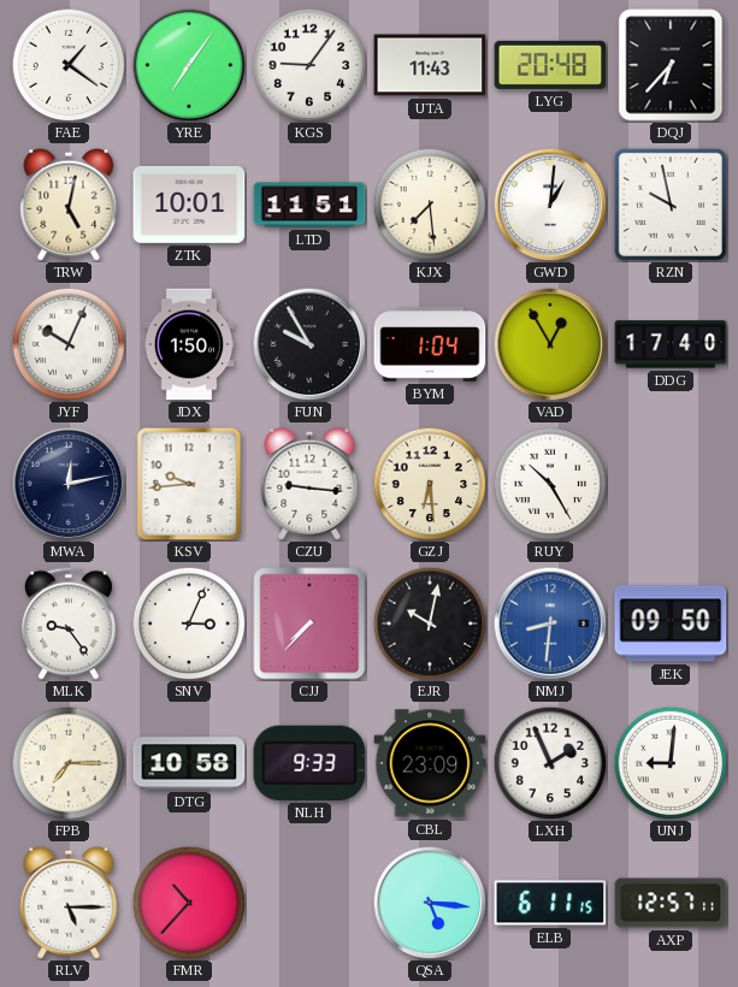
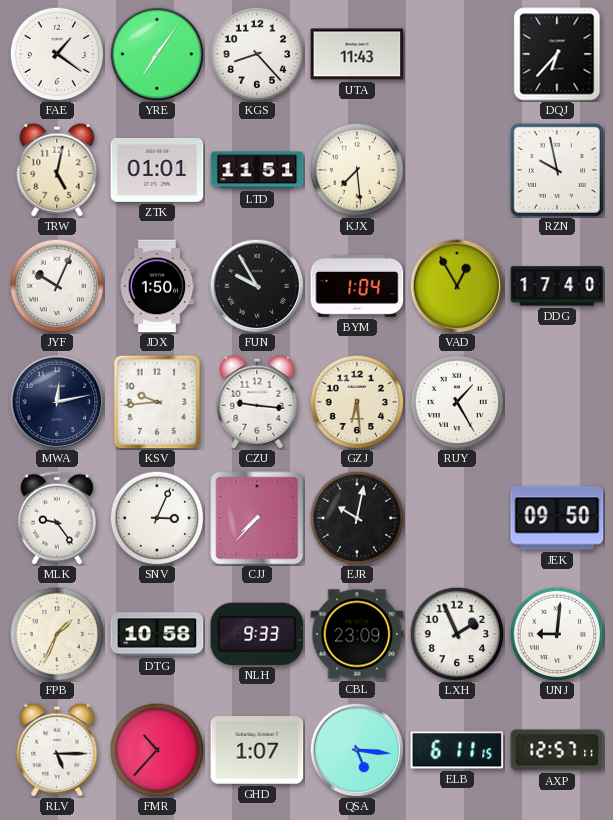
KGS: 9:06 -> 8:23 (257, 54)
LYG: 20:48 -> none (550, 65)
ZTK: 10:01 -> 01:01 (157, 170)
GWD: 1:01 -> none (550, 205)
RUY: 10:25 -> 1:25 (457, 402)
NMJ: 8:31 -> none (550, 623)
FPB: 7:15 -> 1:34 (57, 634)
GHD: none -> 1:07 (257, 750)
